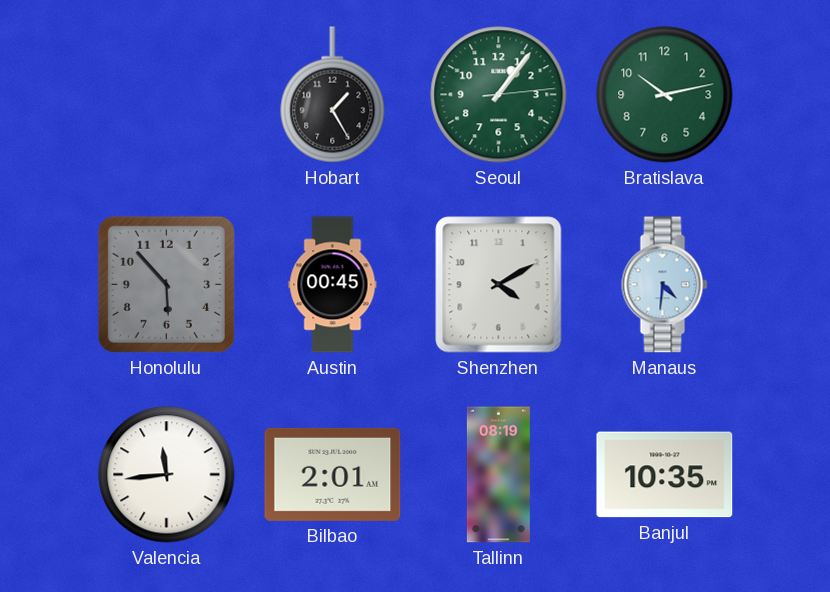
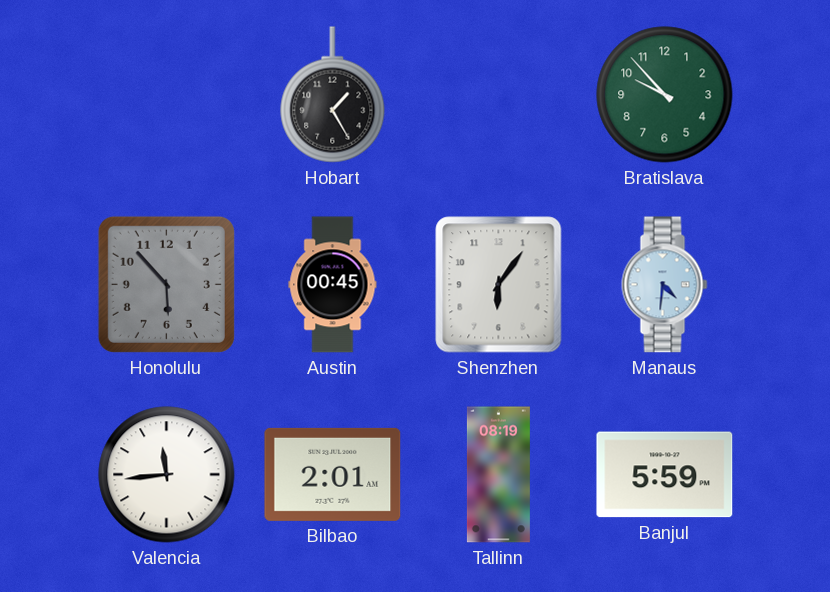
Seoul: 1:06 -> none (499, 95)
Bratislava: 10:13 -> 9:53 (665, 95)
Shenzhen: 4:10 -> 6:06 (499, 285)
Banjul: 10:35 -> 5:59 (665, 475)
